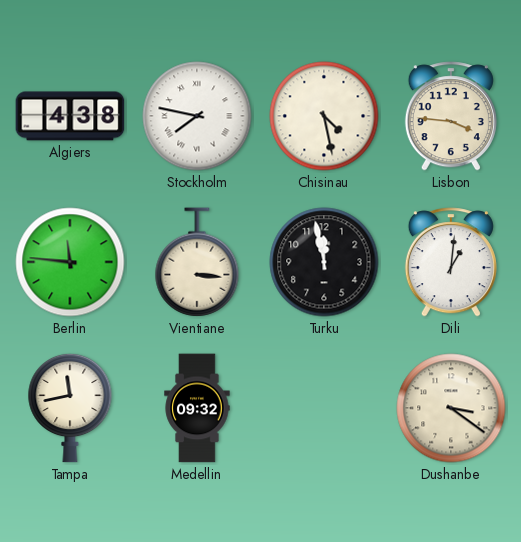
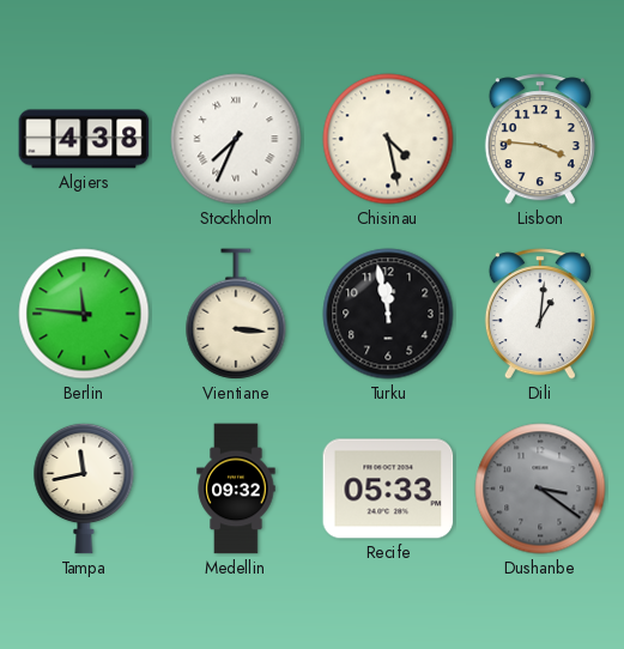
Stockholm: 7:47 -> 7:34 (236, 139)
Recife: none -> 05:33 (388, 489)
Dushanbe dial: cream -> grey (540, 489)
